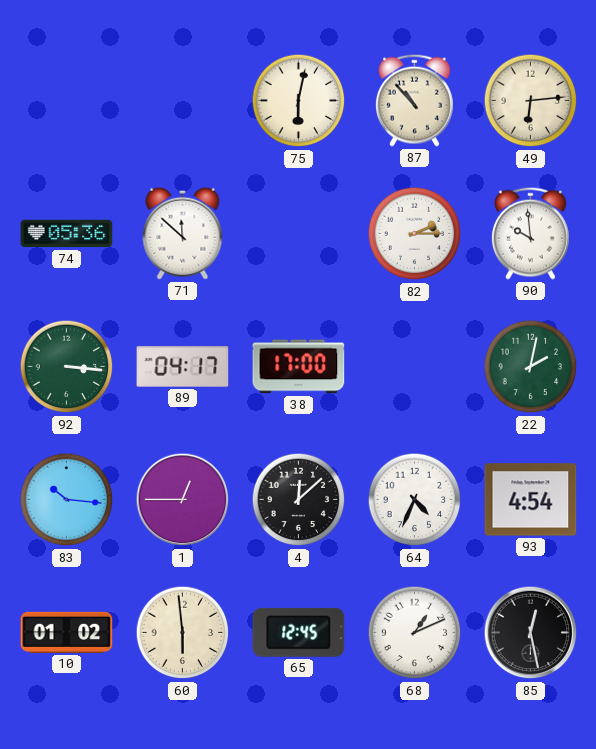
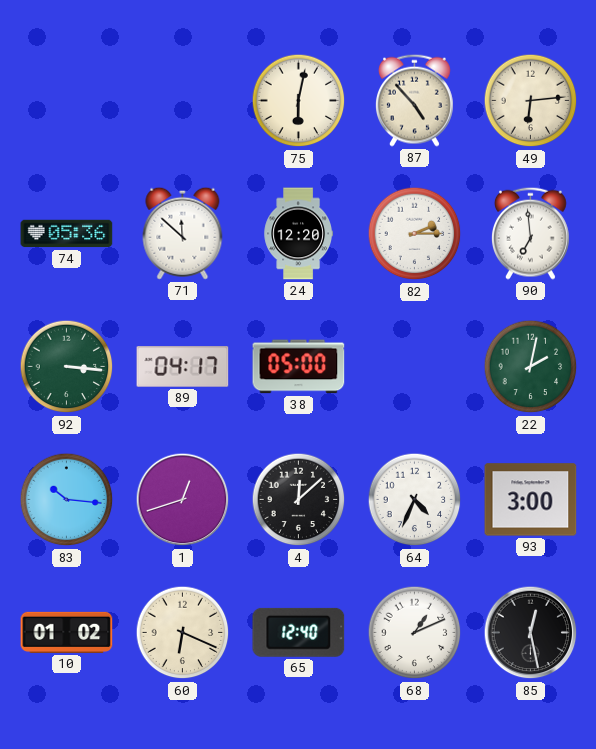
87: 10:53 -> 4:53 (414, 100)
24: none -> 12:20 (298, 234)
90: 9:59 -> 6:59 (530, 233)
38: 17:00 -> 05:00 (299, 367)
1: 12:45 -> 12:42 (183, 500)
93: 4:54 -> 3:00 (531, 500)
60: 5:59 -> 6:19 (183, 633)
65: 12:45 -> 12:40 (299, 632)
